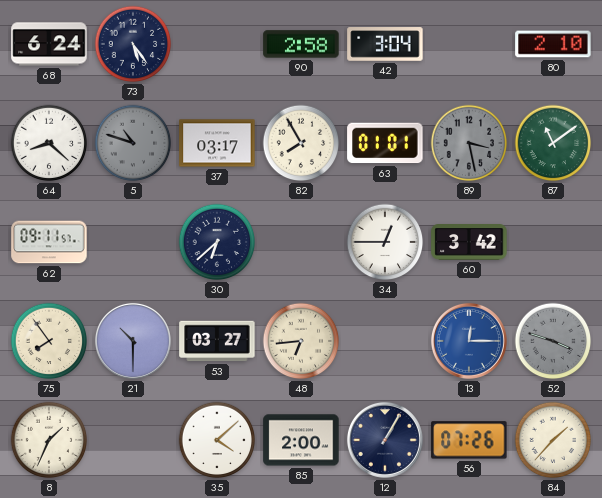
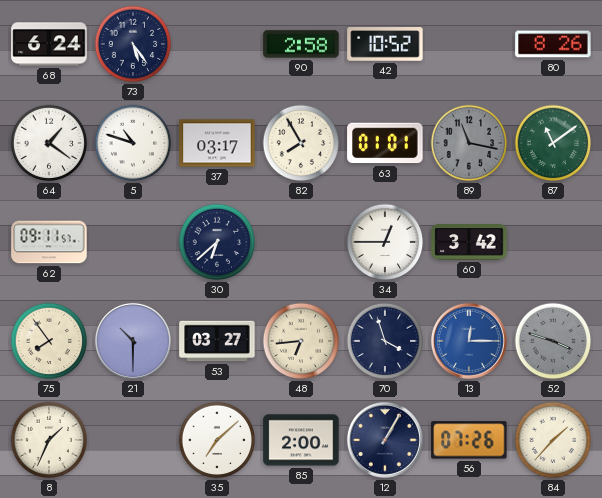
42: 3:04 -> 10:52 (385, 44)
80: 2:10 -> 8:26 (553, 44)
64: 8:22 -> 1:21 (49, 143)
5 dial: grey -> white (133, 143)
89: 3:28 -> 11:17 (469, 143)
70: none -> 3:57 (385, 341)
35: 4:08 -> 7:08 (217, 440)
